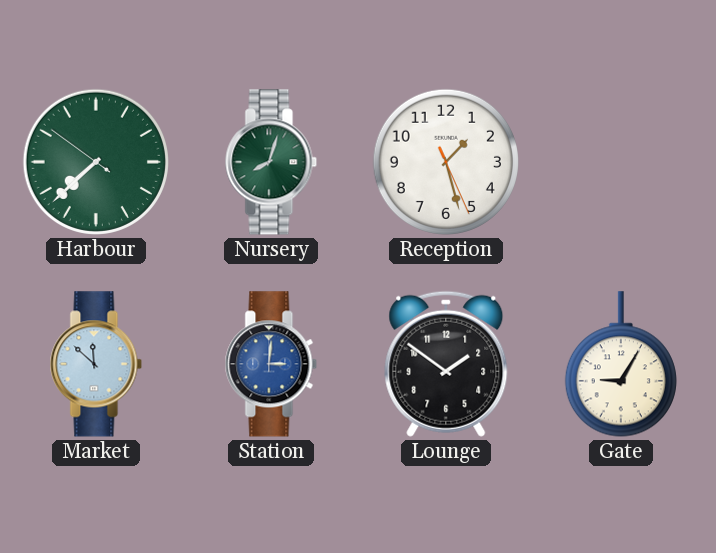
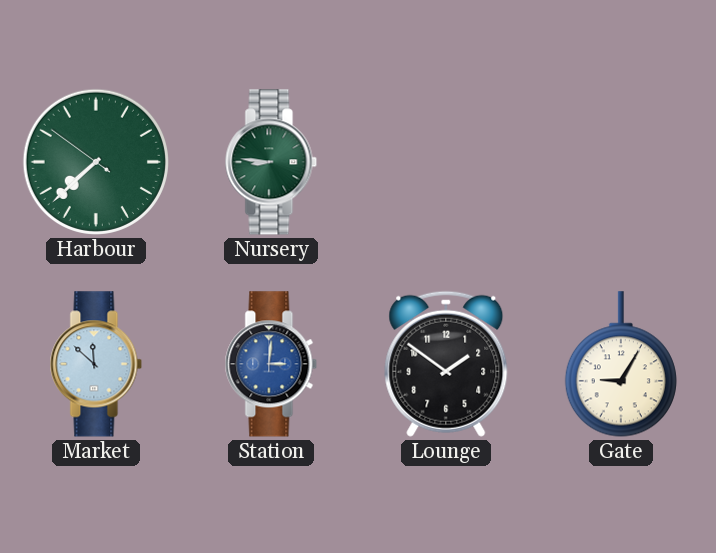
Nursery: 8:03 -> 8:46 (271, 162)
Reception: 1:27 -> none (446, 162)
